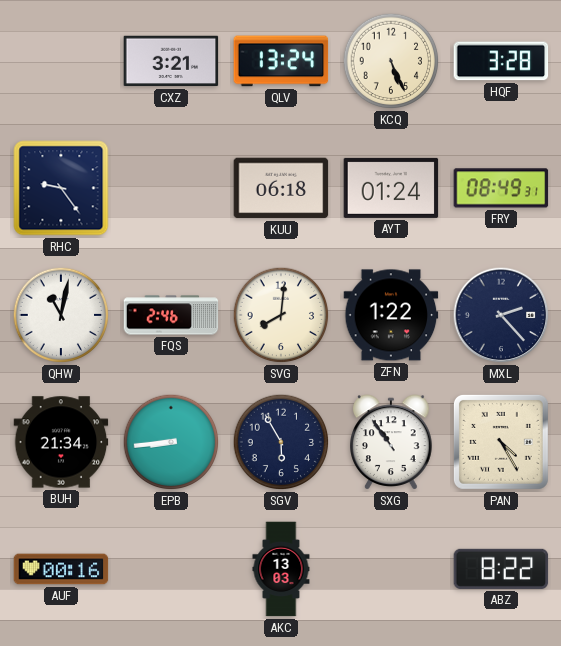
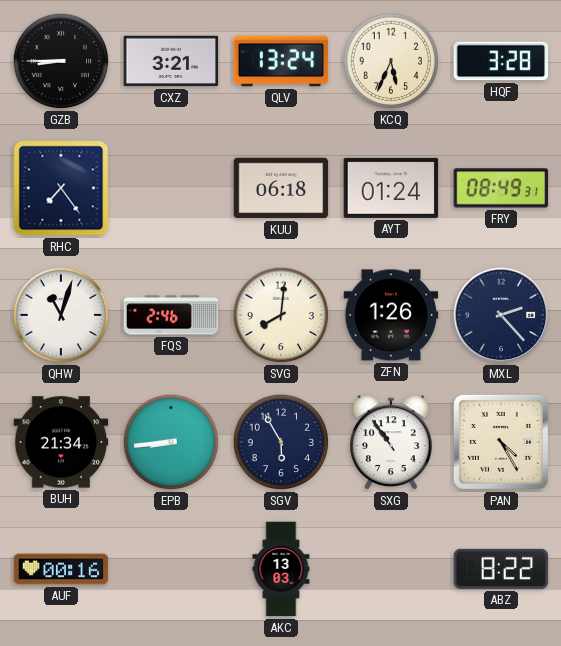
GZB: none -> 8:45 (61, 61)
KCQ: 5:26 -> 5:34 (391, 61)
RHC: 9:24 -> 7:24 (61, 188)
QHW: 11:02 -> 11:03 (61, 315)
ZFN: 1:22 -> 1:26 (391, 315)
